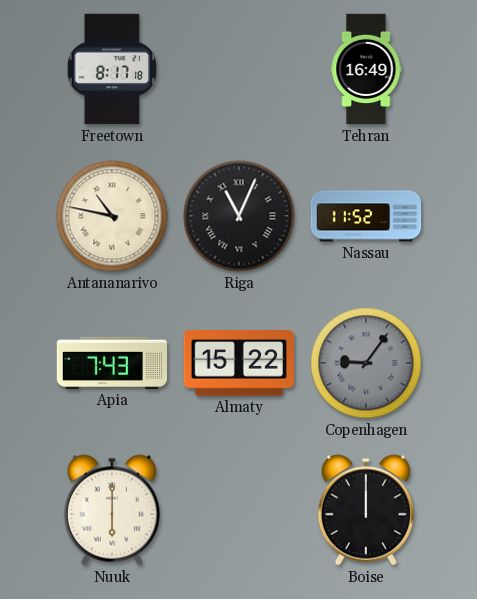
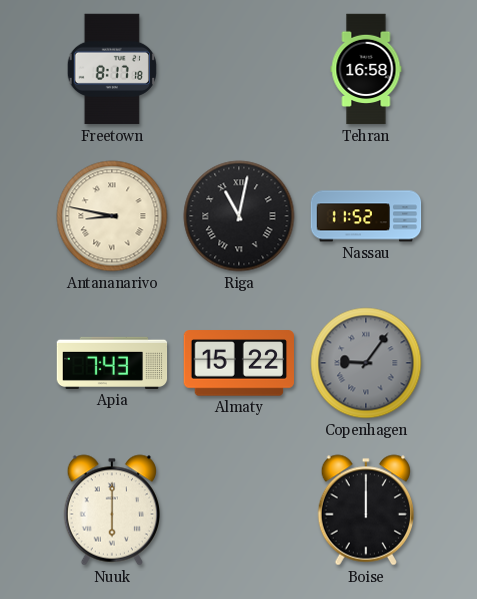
Tehran: 16:49 -> 16:58 (366, 69)
Antananarivo: 10:47 -> 8:47 (112, 216)
Riga: 11:04 -> 11:02 (239, 216)
